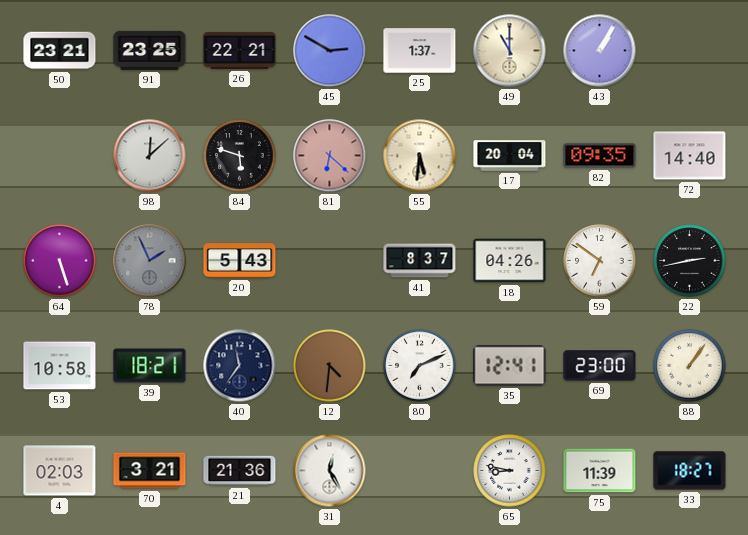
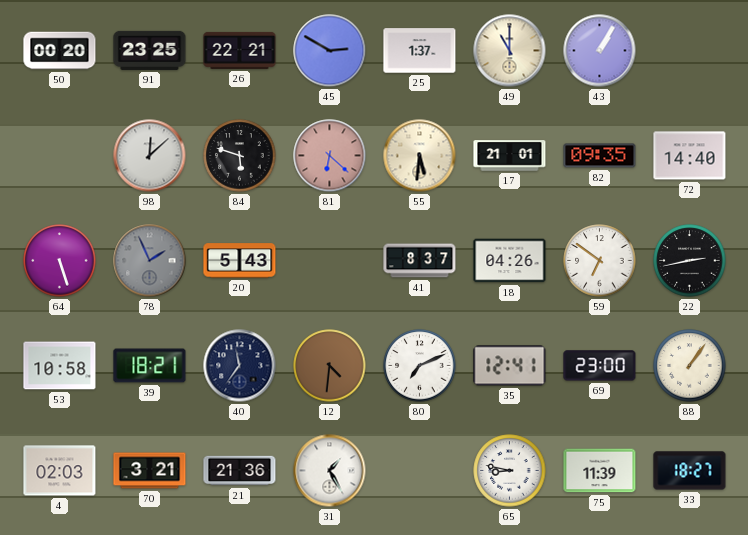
50: 23:21 -> 00:20 (60, 51)
17: 20:04 -> 21:01 (510, 156)
31: 12:25 -> 1:25 (330, 471)
